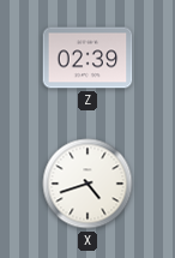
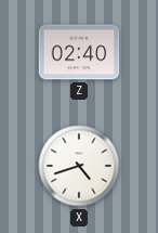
Z: 02:39 -> 02:40 (79, 52)
